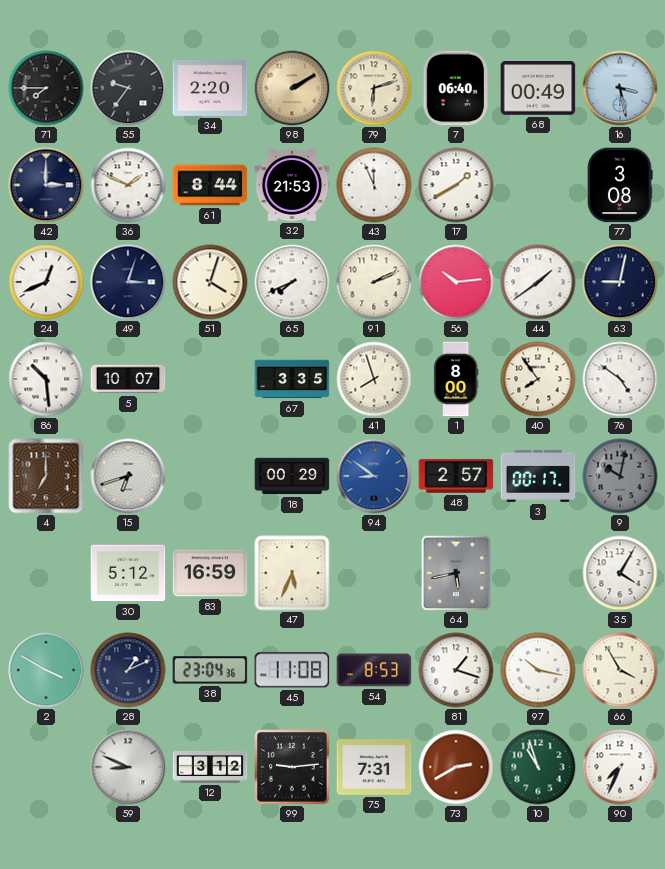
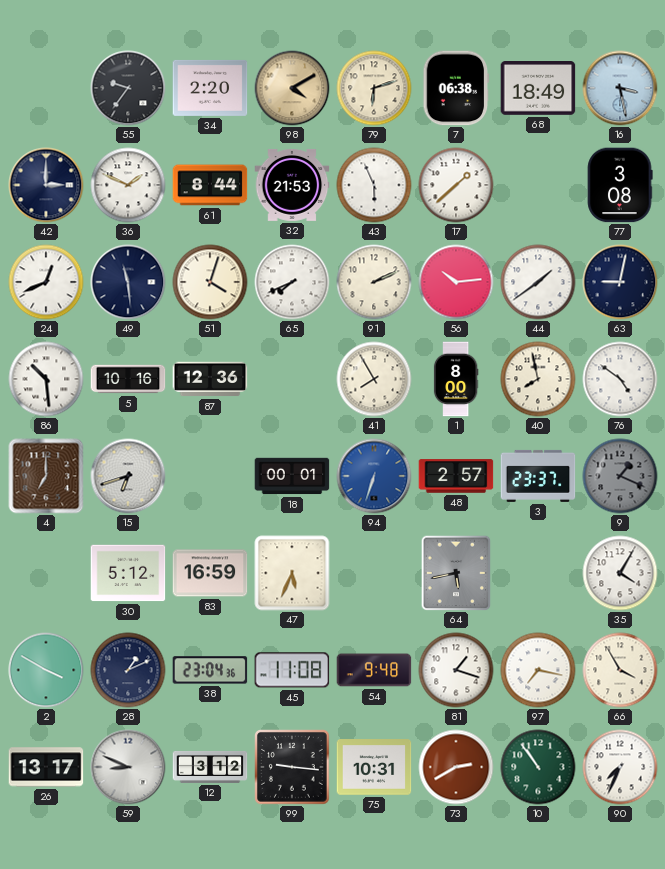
71: 7:45 -> none (46, 88)
98: 2:10 -> 4:10 (292, 88)
7: 06:40 -> 06:38 (456, 88)
68: 00:49 -> 18:49 (538, 89)
43: 11:56 -> 5:56 (374, 185)
17: 1:40 -> 1:38 (456, 185)
49: 3:03 -> 11:29 (128, 282)
5: 10:07 -> 10:16 (128, 379)
87: none -> 12:36 (210, 379)
67: 3:35 -> none (292, 379)
41: 7:57 -> 7:55 (374, 379)
40: 7:54 -> 7:58 (538, 379)
18: 00:29 -> 00:01 (292, 476)
94: 8:51 -> 6:33 (374, 476)
3: 00:17 -> 23:37 (538, 476)
9: 10:02 -> 1:19 (620, 476)
54: 8:53 -> 9:48 (374, 670)
97: 10:17 -> 7:17 (538, 670)
26: none -> 13:17 (46, 767)
99: 9:14 -> 9:16 (293, 768)
75: 7:31 -> 10:31 (374, 767)
10: 10:57 -> 10:54 (538, 767)
